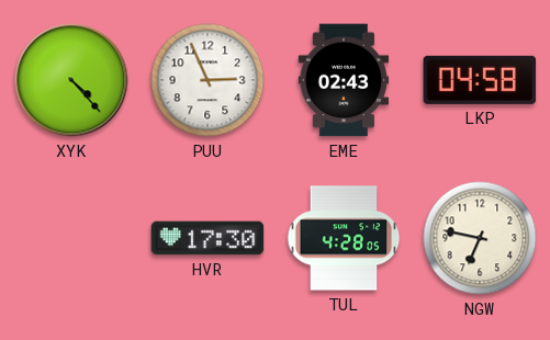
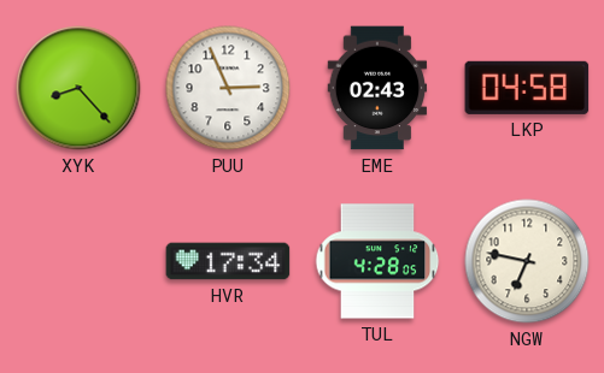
XYK: 4:23 -> 8:23 (78, 88)
HVR: 17:30 -> 17:34 (228, 261)
